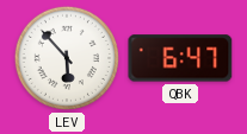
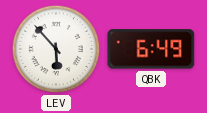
QBK: 6:47 -> 6:49 (151, 49)
